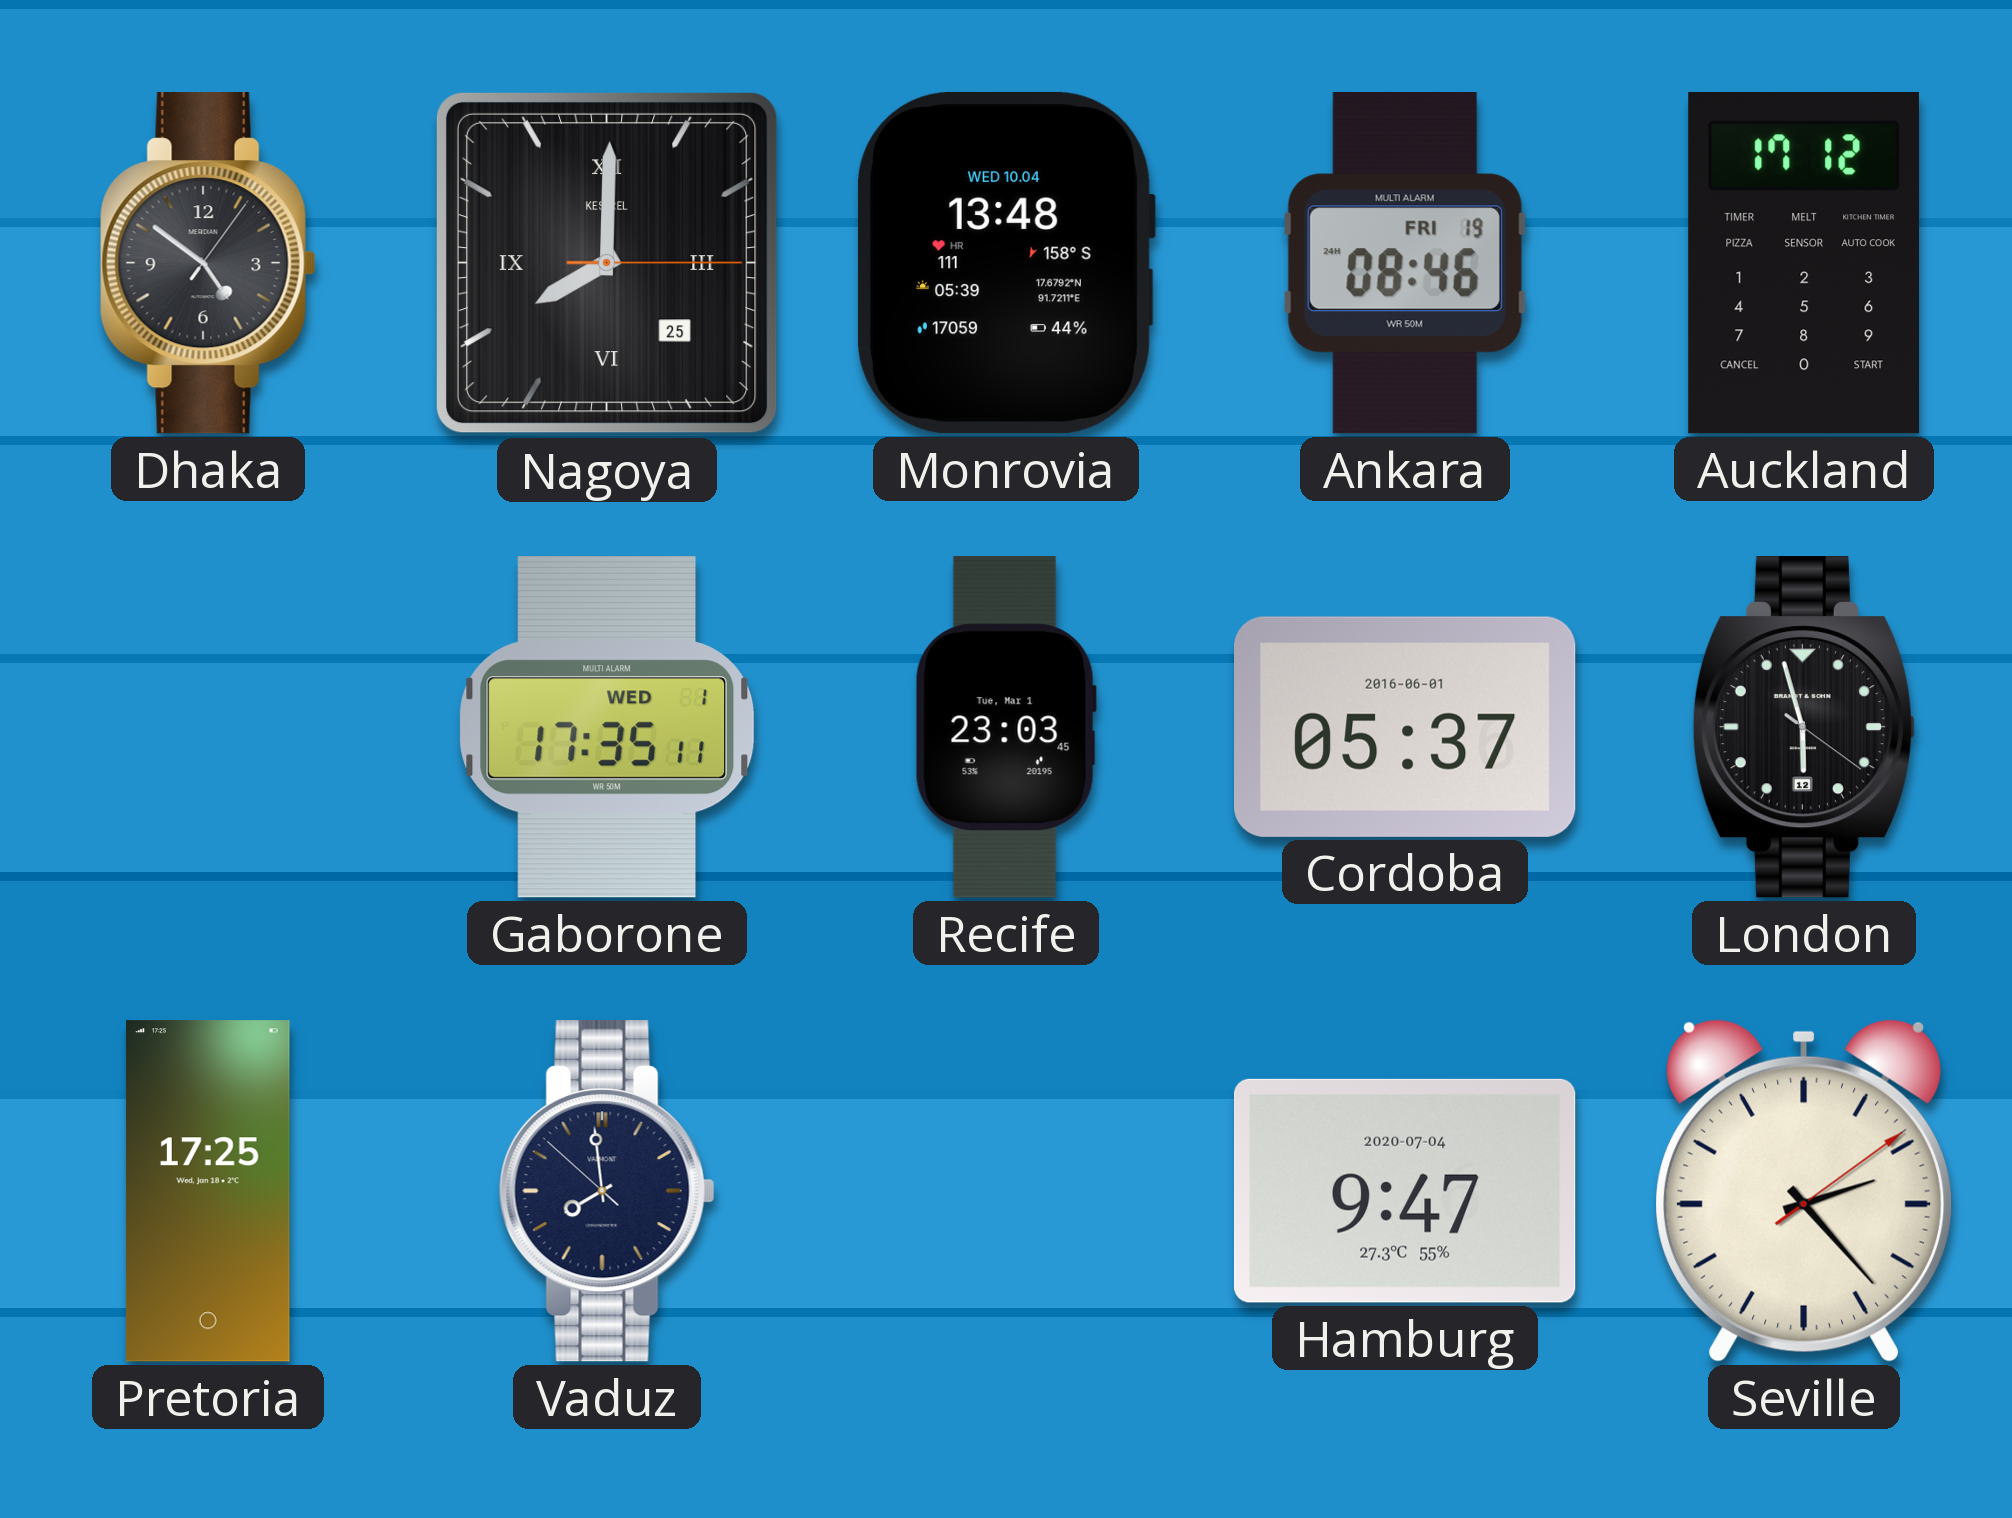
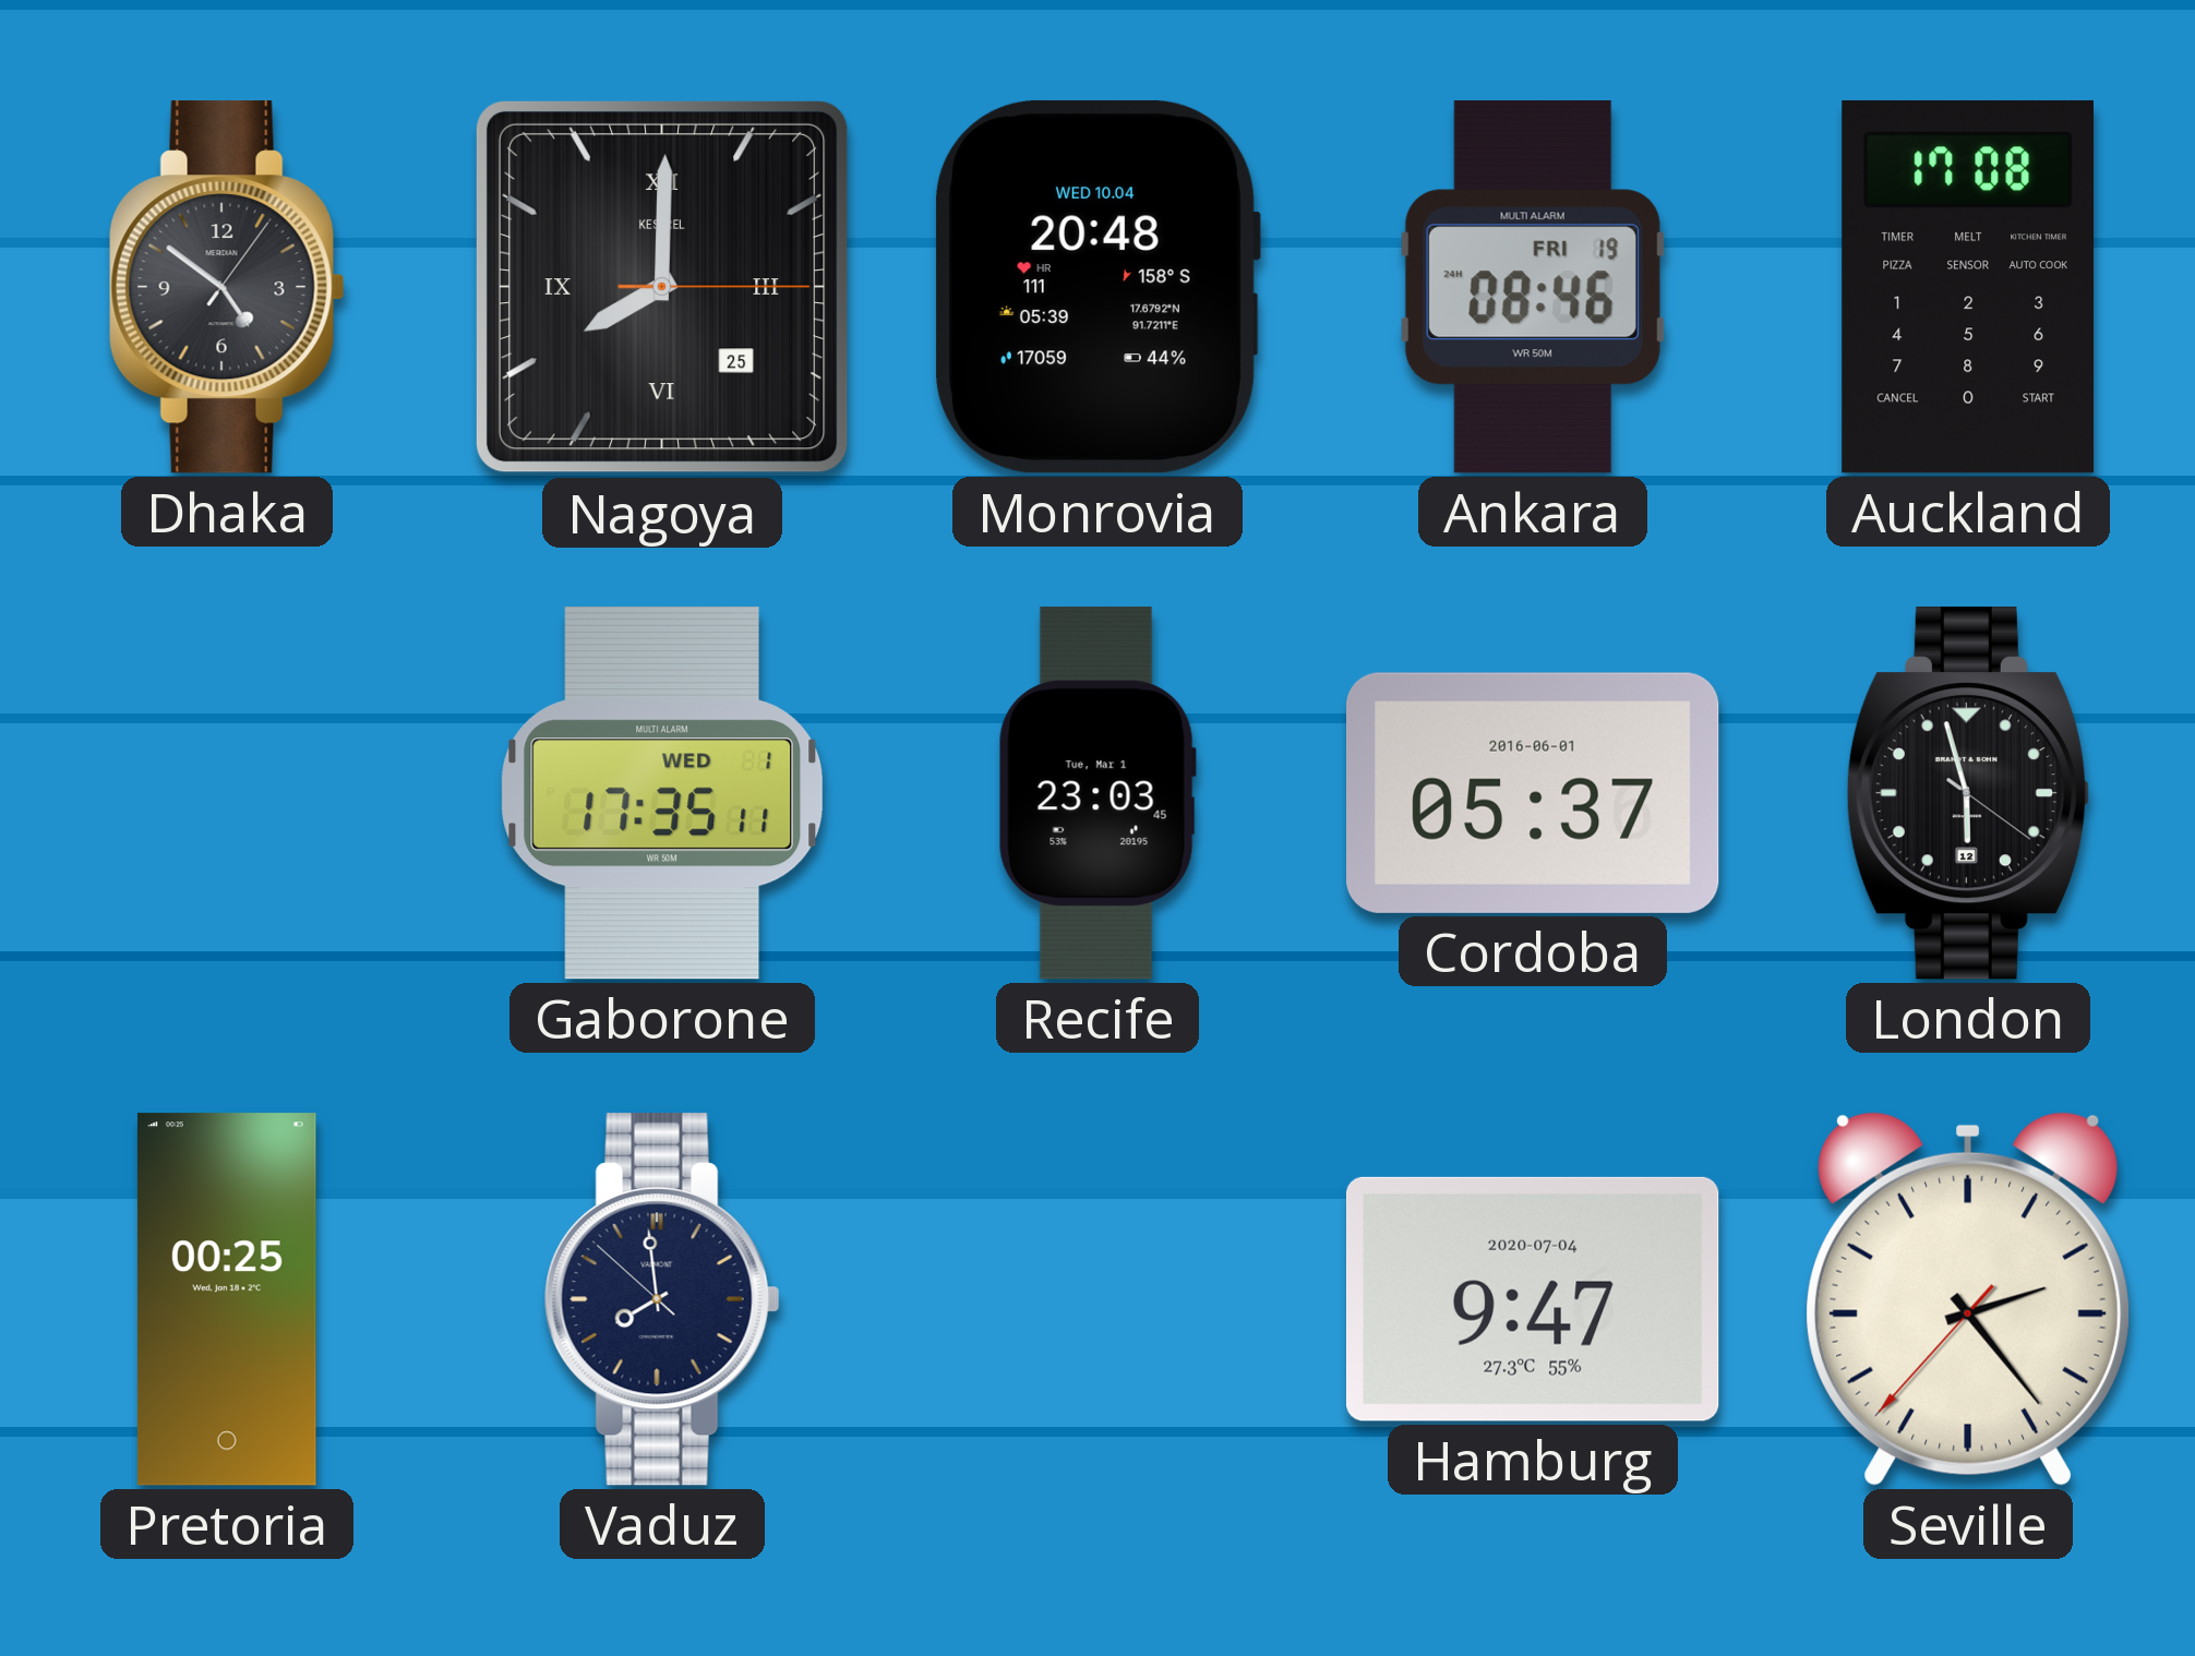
Monrovia: 13:48 -> 20:48 (1097, 287)
Auckland: 17:12 -> 17:08 (1967, 287)
Pretoria: 17:25 -> 00:25 (227, 1299)
Seville: 2:23:09 -> 2:23:37 (1968, 1299)
